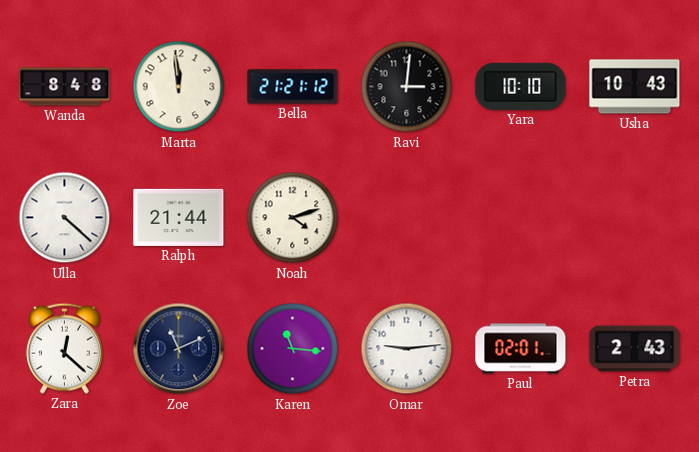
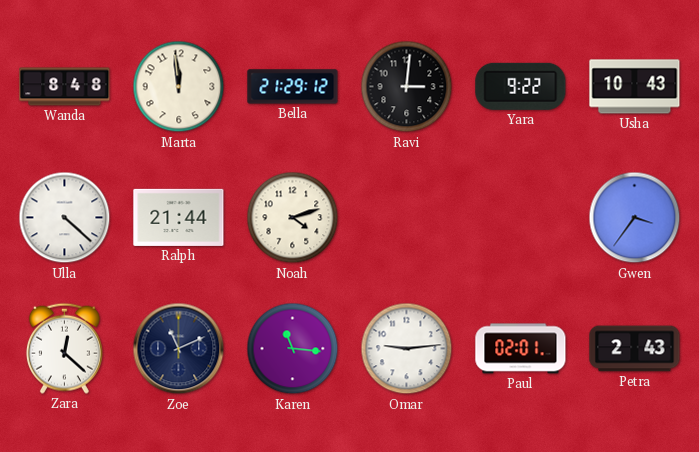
Bella: 21:21 -> 21:29 (293, 87)
Yara: 10:10 -> 9:22 (521, 86)
Gwen: none -> 3:36 (635, 218)
